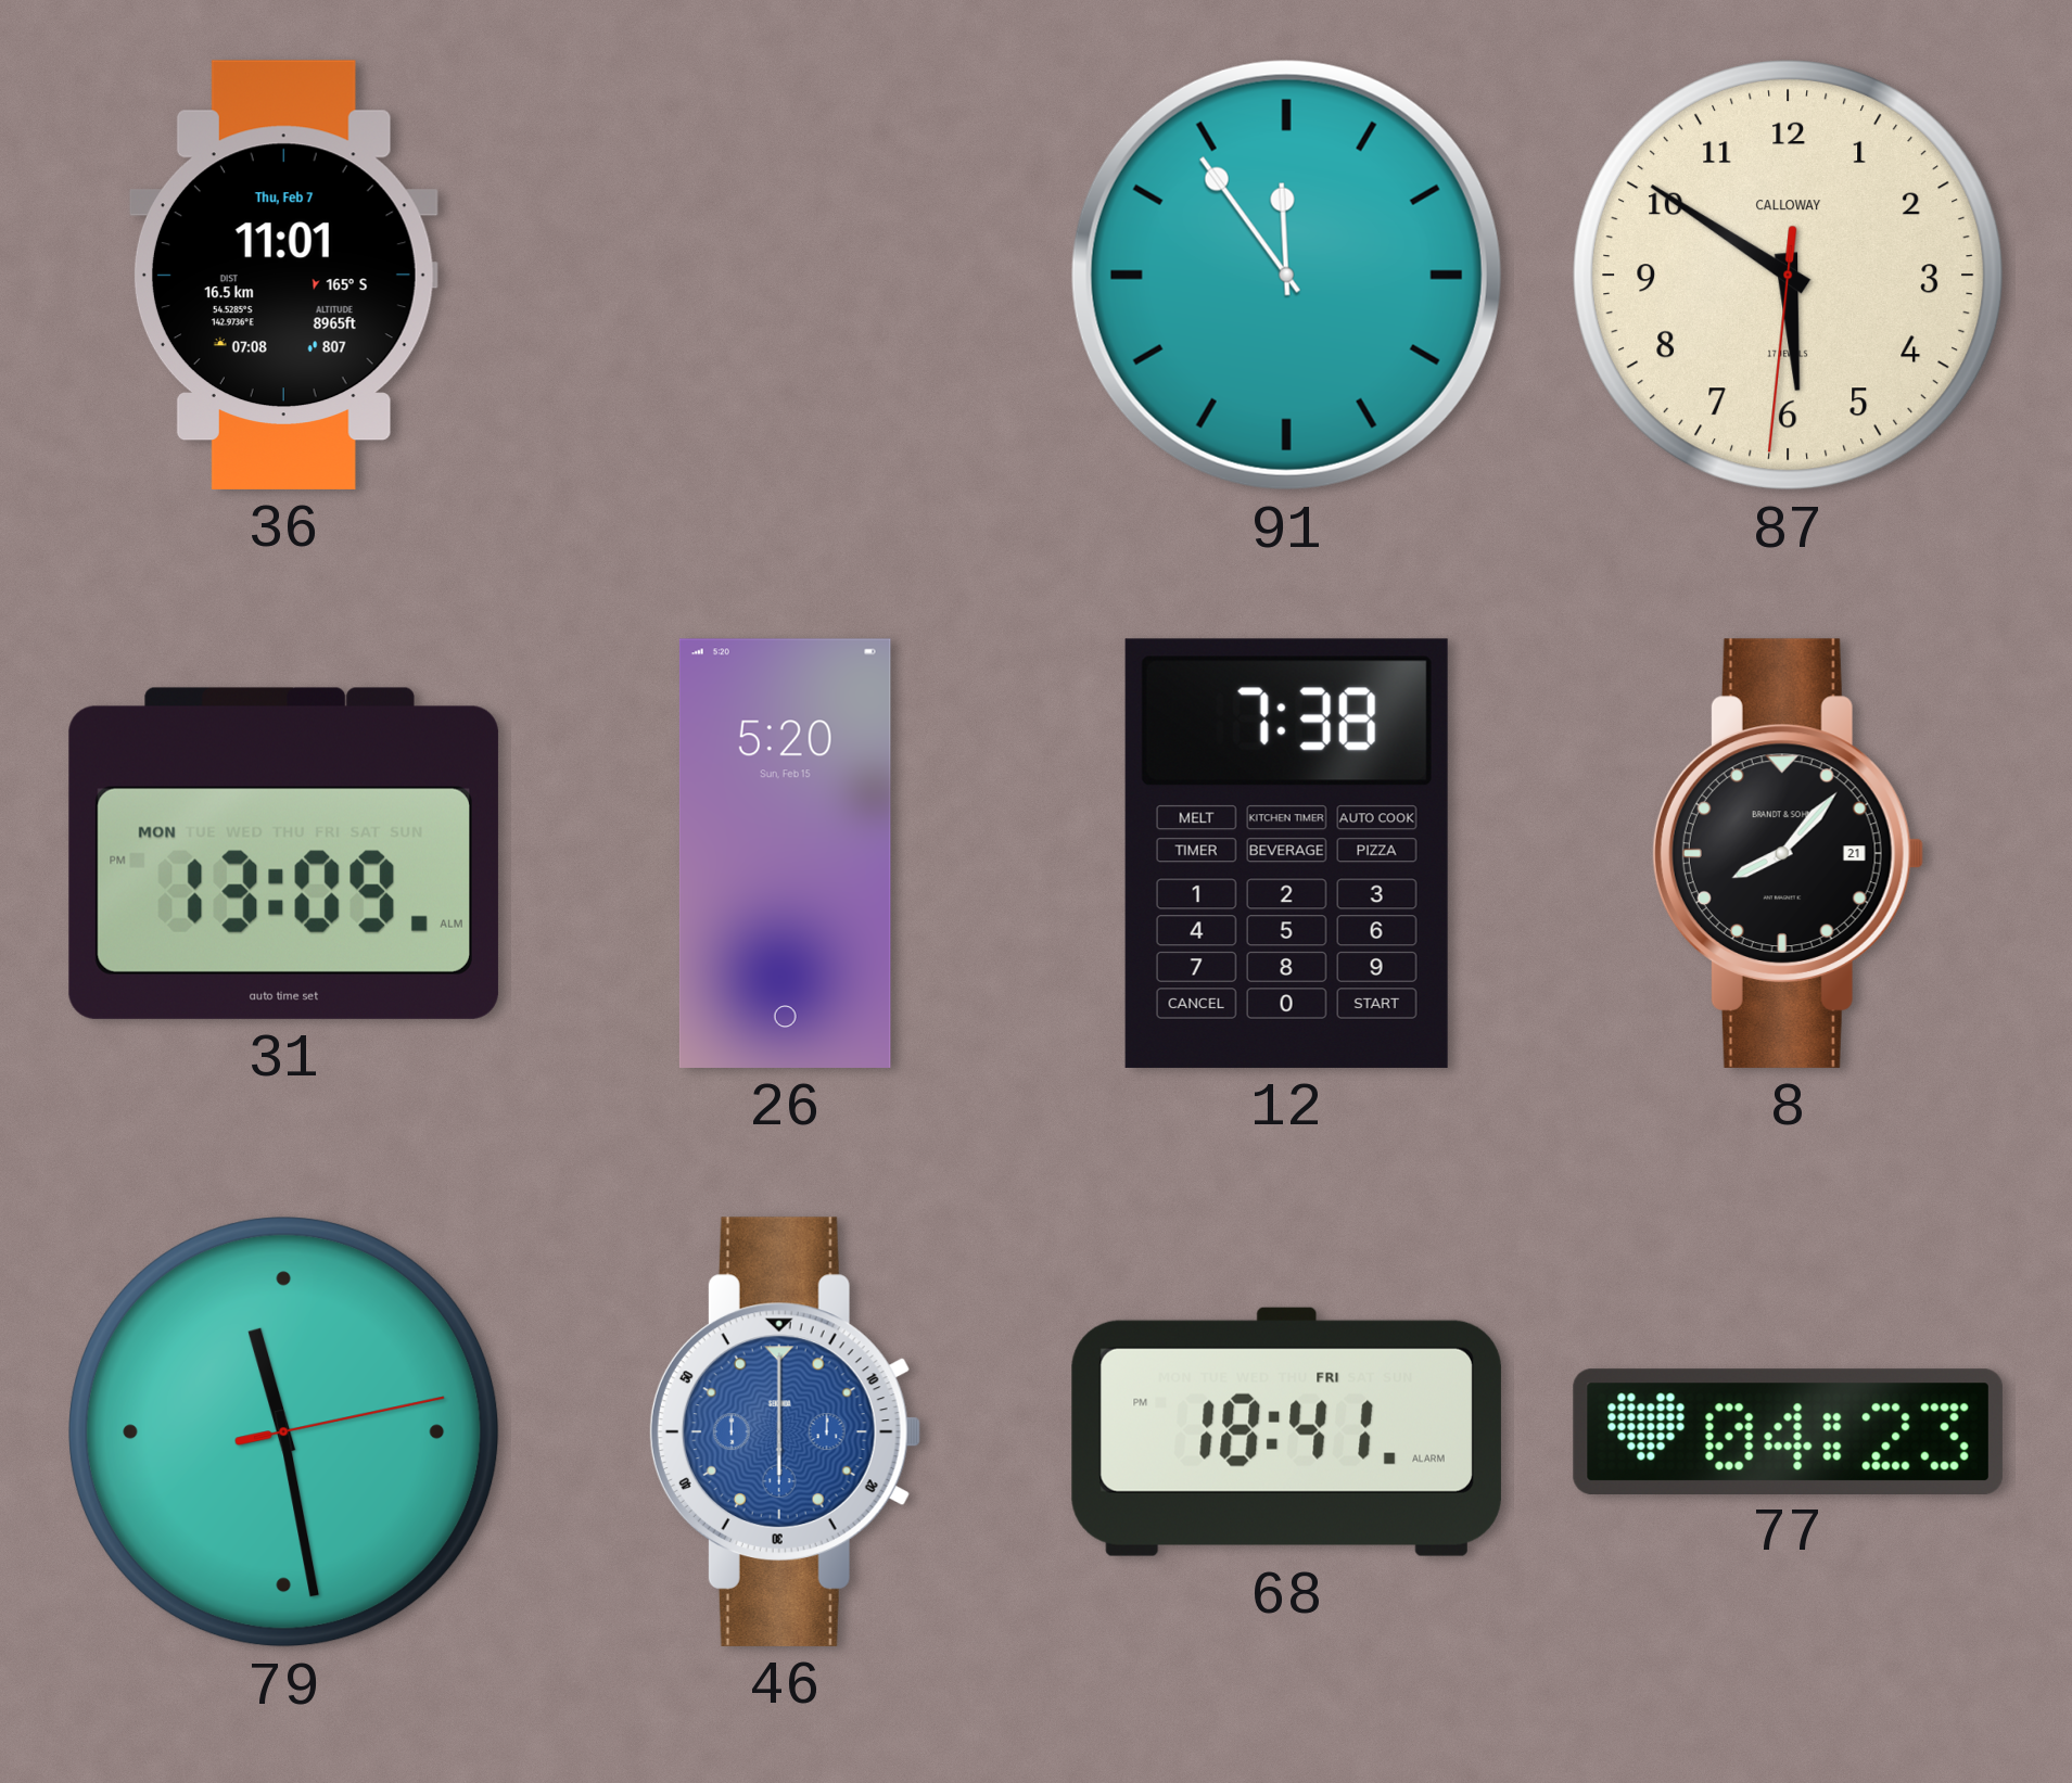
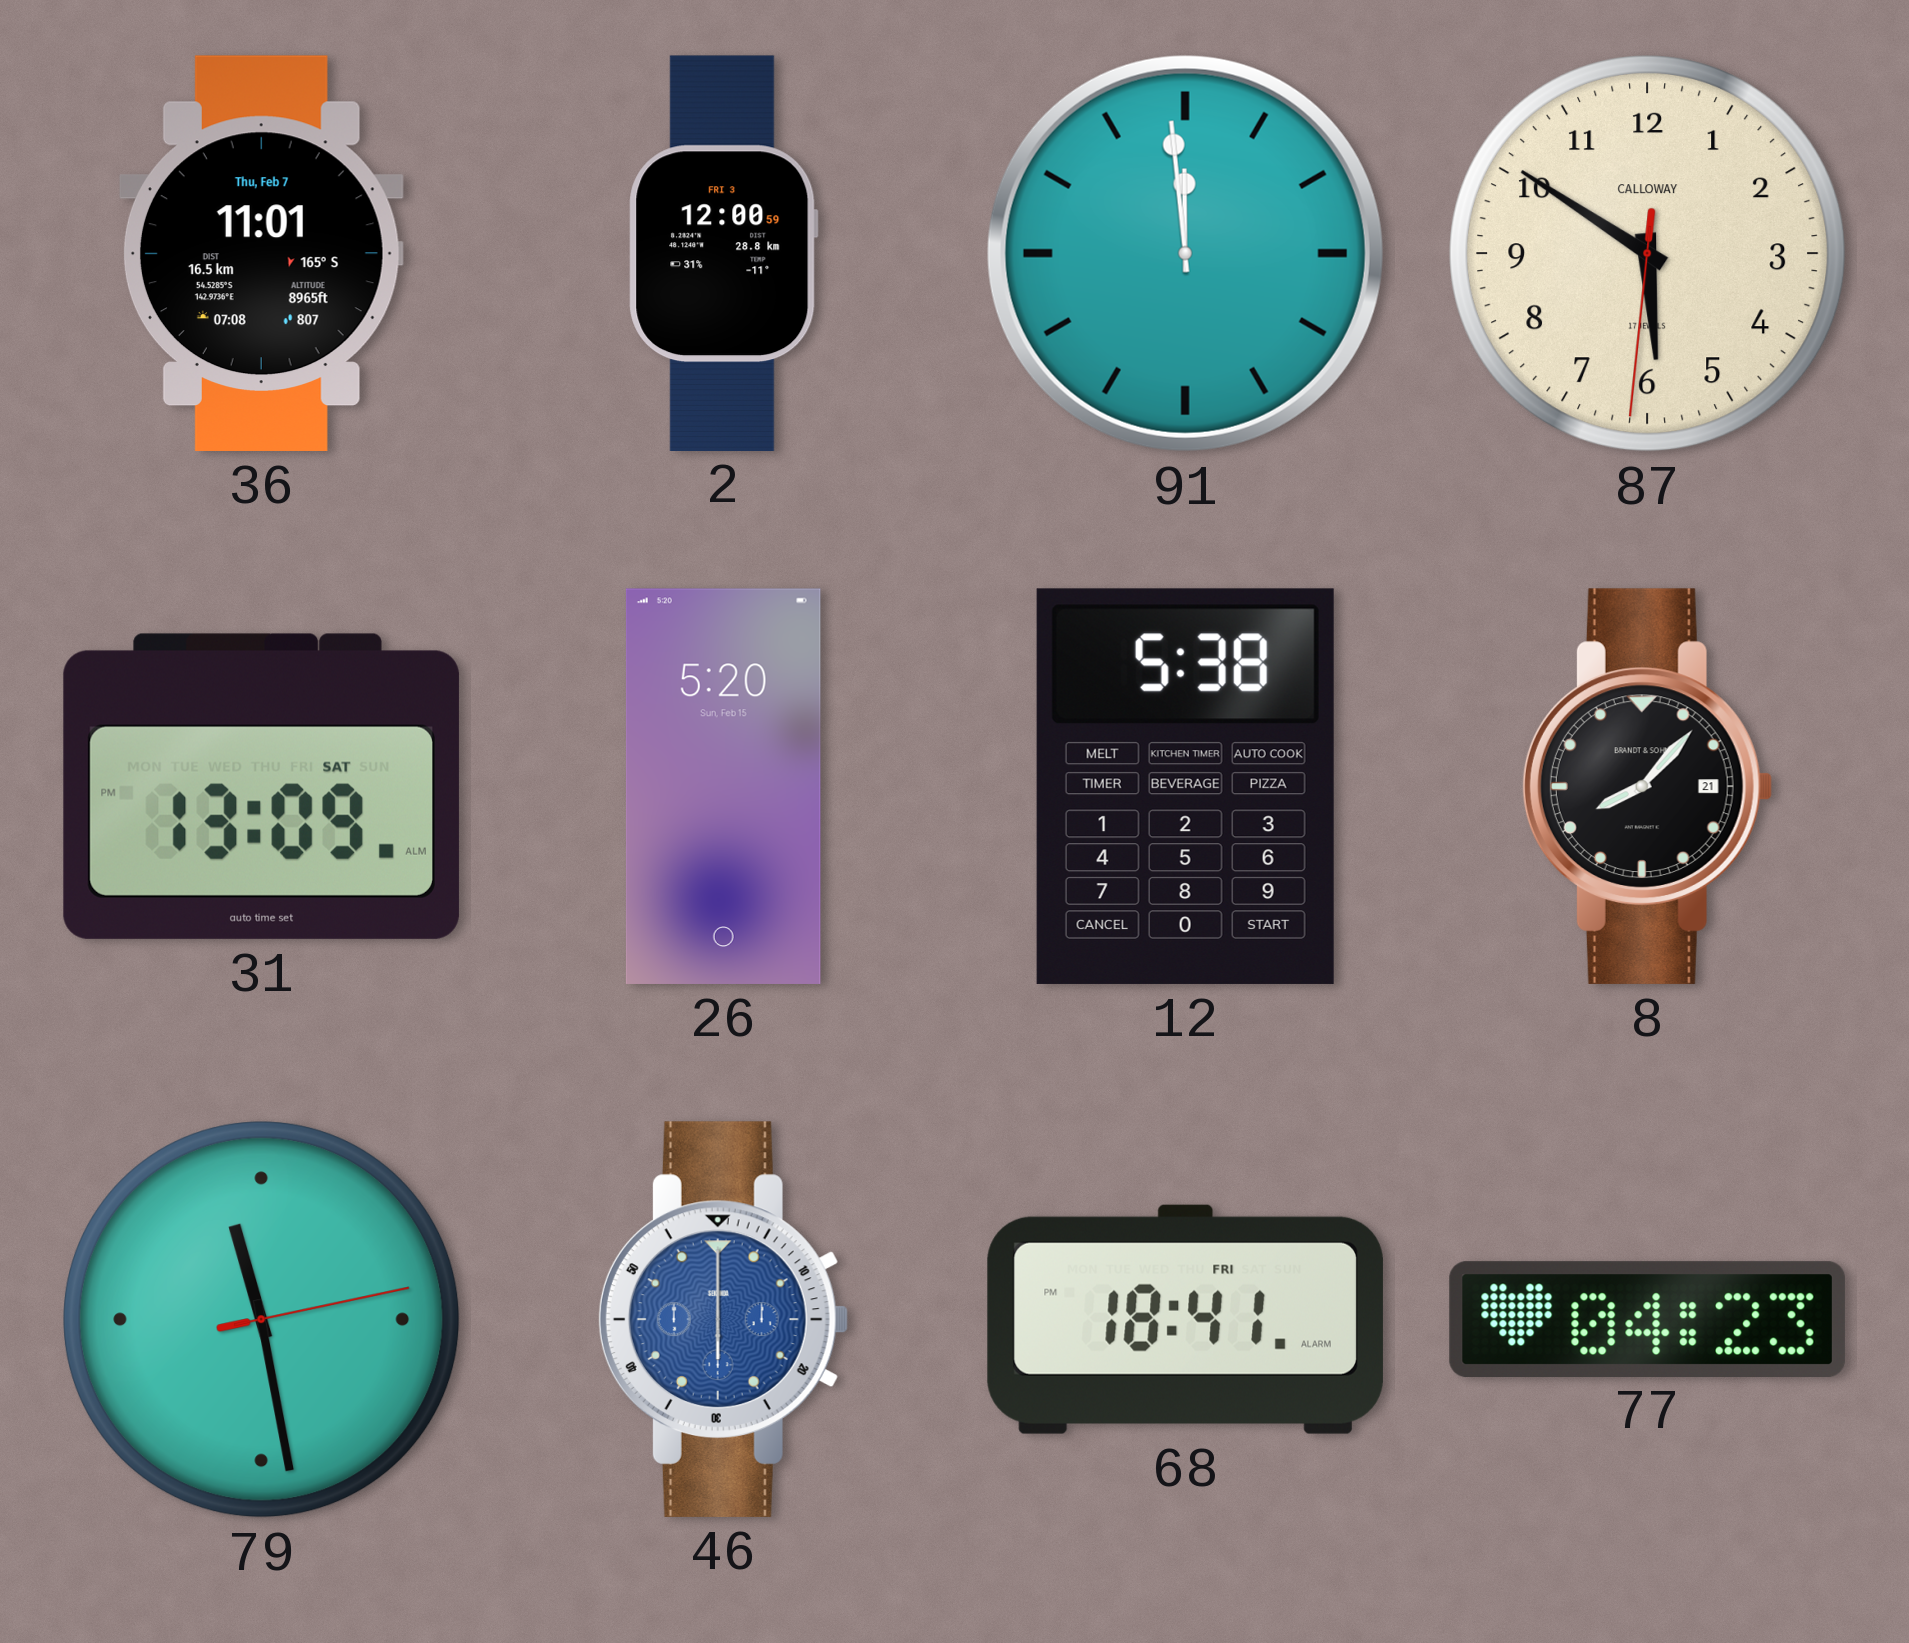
2: none -> 12:00 (723, 253)
91: 11:54 -> 11:59 (1185, 253)
31 date: MON -> SAT (261, 786)
12: 7:38 -> 5:38 (1185, 786)
